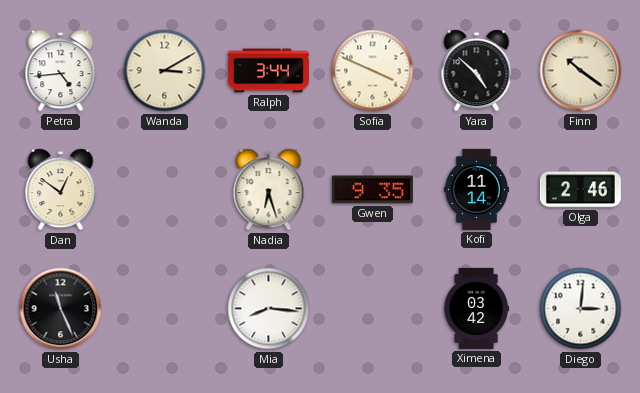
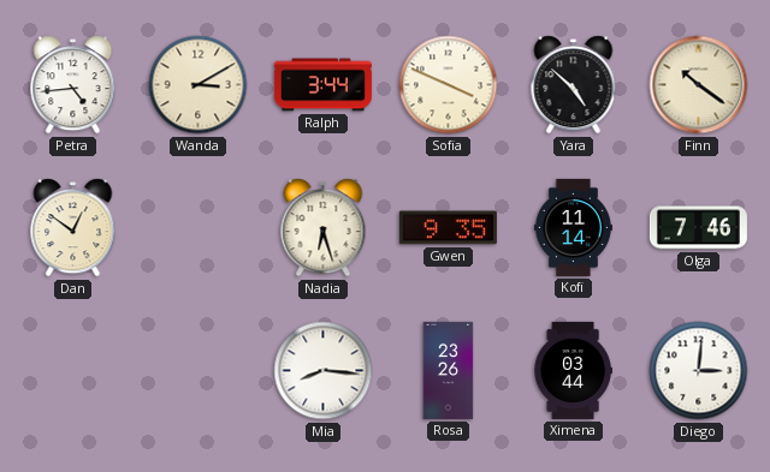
Olga: 2:46 -> 7:46 (698, 228)
Usha: 11:26 -> none (61, 309)
Rosa: none -> 23:26 (449, 370)
Ximena: 03:42 -> 03:44 (573, 370)
